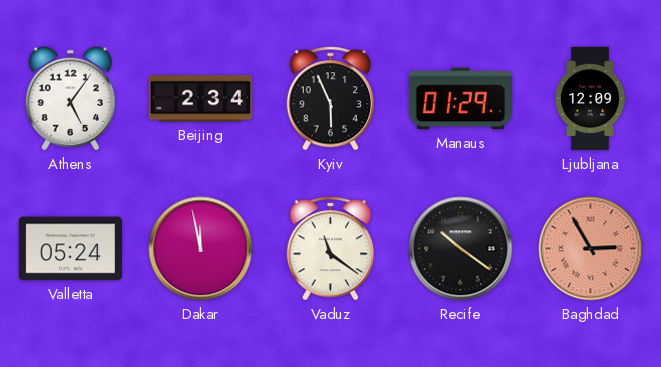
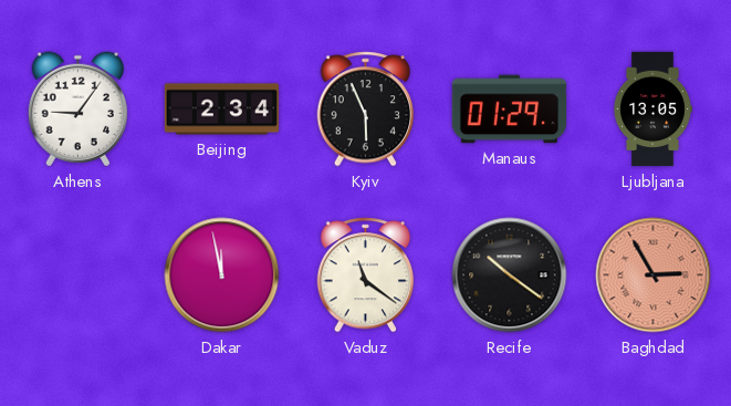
Athens: 5:06 -> 9:06 (77, 110)
Ljubljana: 12:09 -> 13:05 (652, 110)
Valletta: 05:24 -> none (70, 249)
